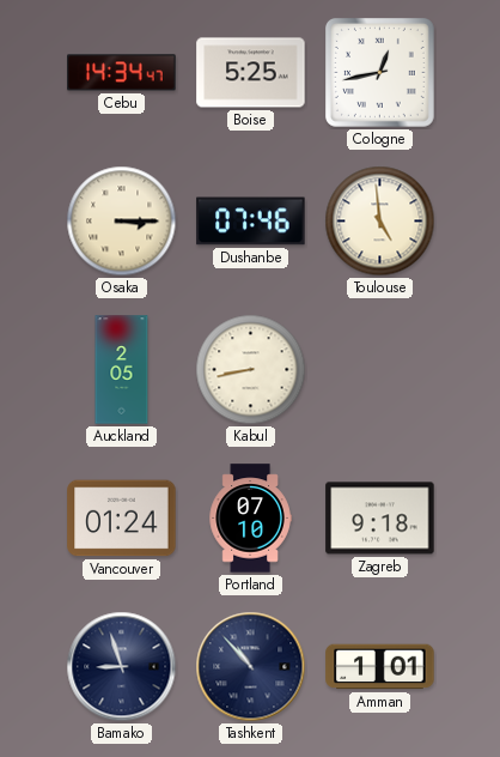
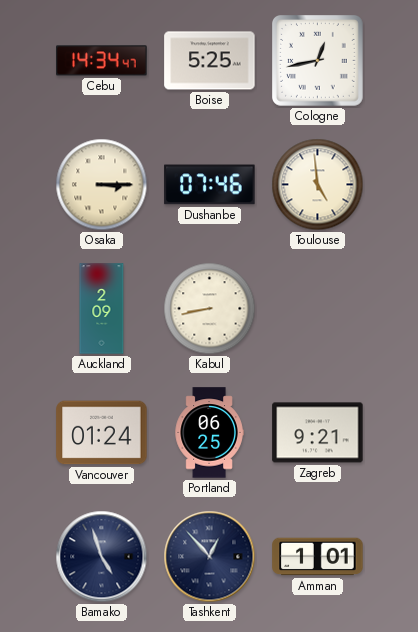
Auckland: 2:05 -> 2:09 (102, 309)
Portland: 07:10 -> 06:25 (209, 433)
Zagreb: 9:18 -> 9:21 (318, 433)
Bamako: 8:57 -> 4:57 (102, 557)
Tashkent: 10:53 -> 12:53 (210, 557)
